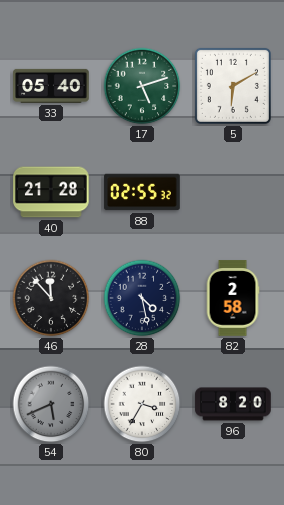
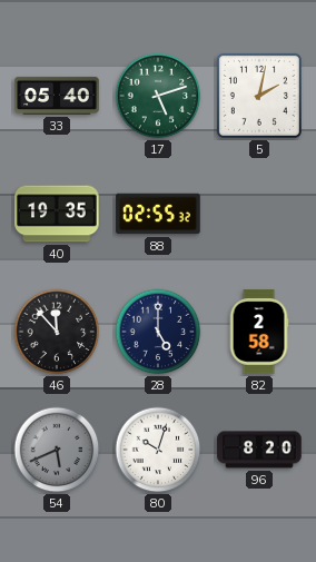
5: 6:10 -> 2:02 (259, 96)
40: 21:28 -> 19:35 (57, 214)
28: 4:28 -> 5:00 (158, 332)
80: 3:35 -> 10:03 (158, 450)
